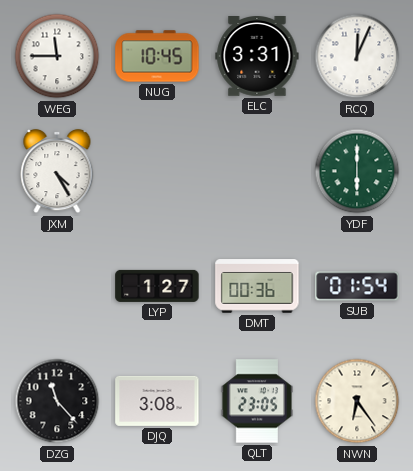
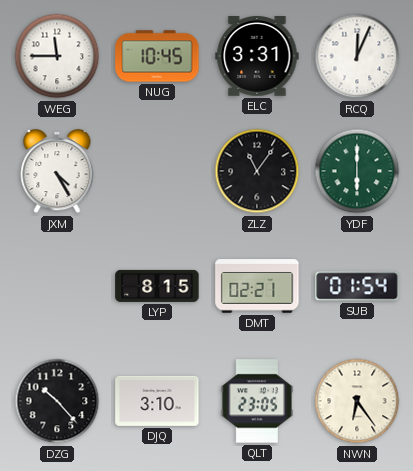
ZLZ: none -> 11:06 (257, 171)
LYP: 1:27 -> 8:15 (157, 286)
DMT: 00:36 -> 02:21 (257, 286)
DZG: 11:23 -> 10:23 (57, 401)
DJQ: 3:08 -> 3:10 (157, 401)
